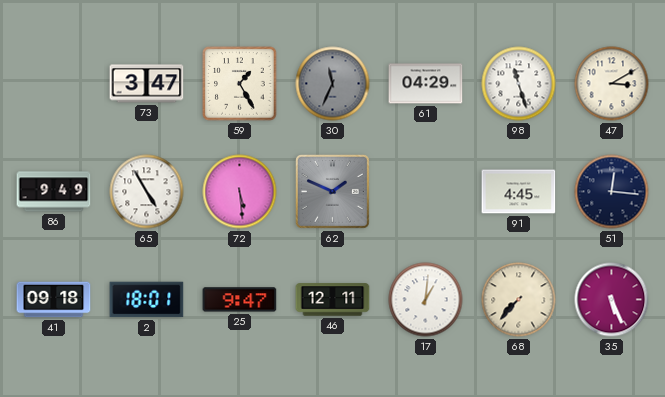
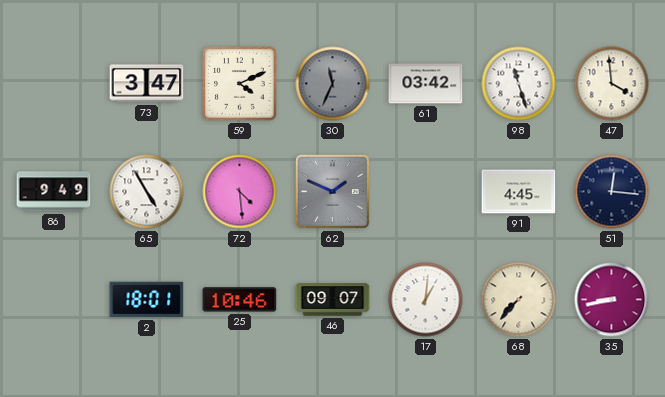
59: 1:25 -> 4:11 (240, 84)
61: 04:29 -> 03:42 (426, 84)
47: 3:10 -> 3:59 (612, 84)
72: 5:29 -> 4:29 (240, 192)
41: 09:18 -> none (54, 300)
25: 9:47 -> 10:46 (240, 300)
46: 12:11 -> 09:07 (333, 300)
35: 5:26 -> 8:43 (612, 300)
